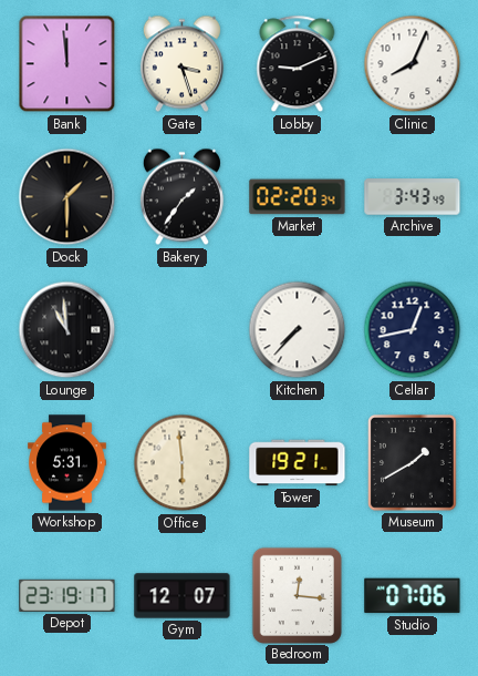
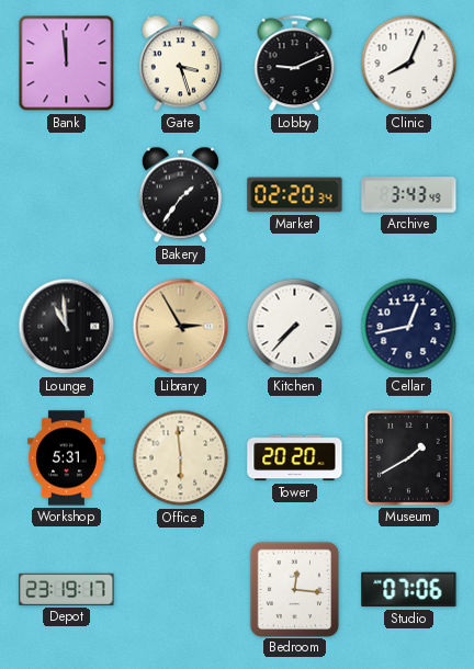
Dock: 1:30 -> none (67, 197)
Library: none -> 2:55 (181, 327)
Tower: 19:21 -> 20:20 (295, 458)
Gym: 12:07 -> none (183, 596)
